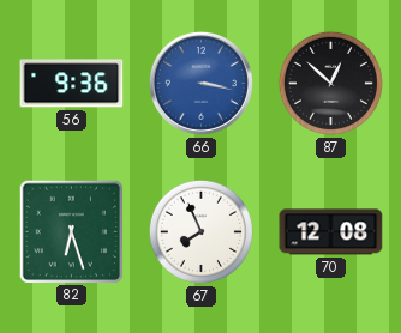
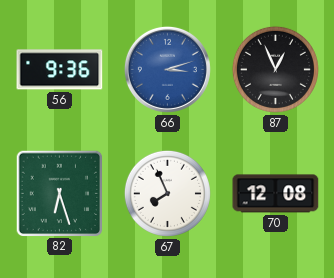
66: 3:17 -> 3:12 (167, 69)
87: 12:52 -> 12:56 (275, 69)
